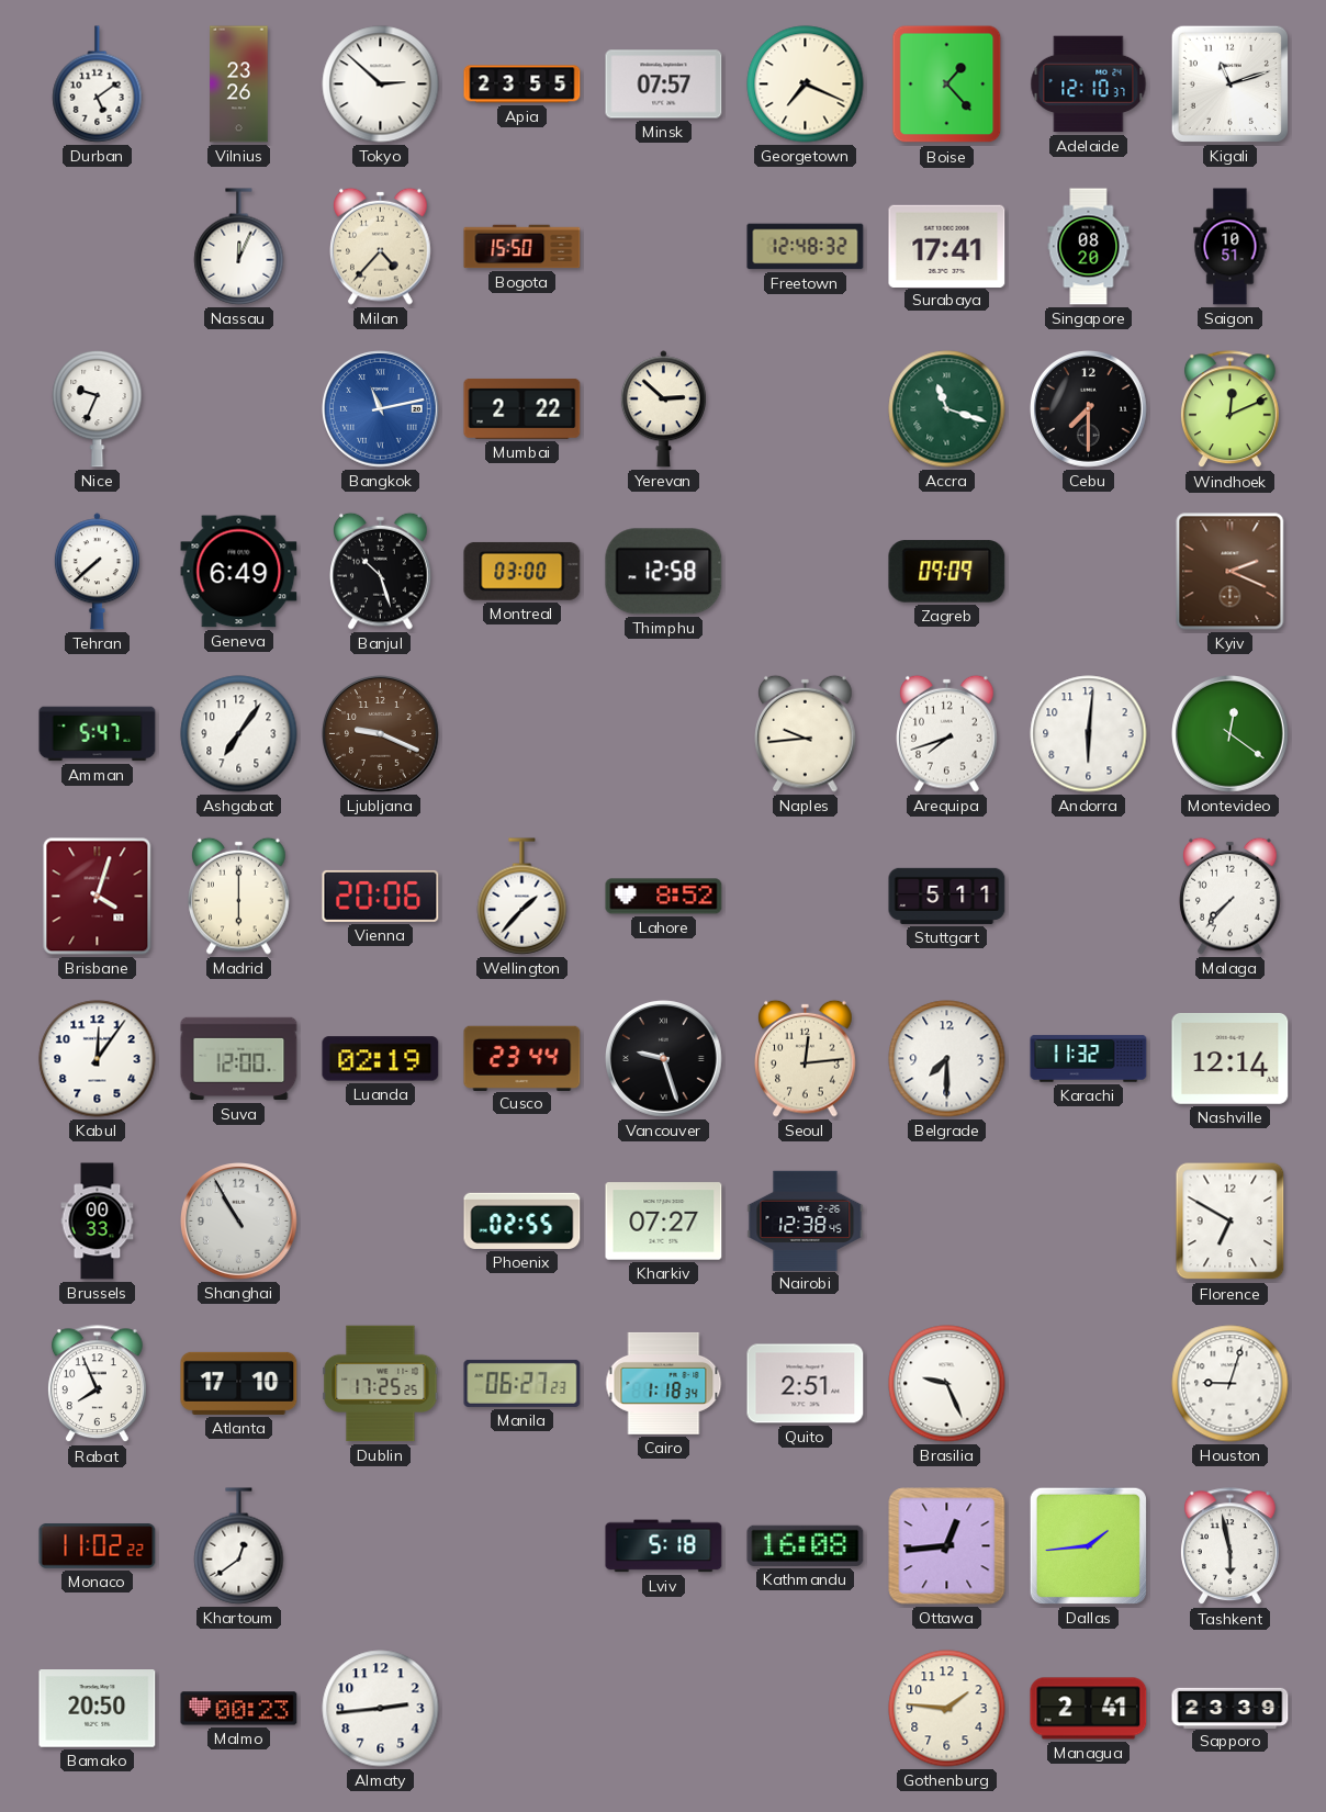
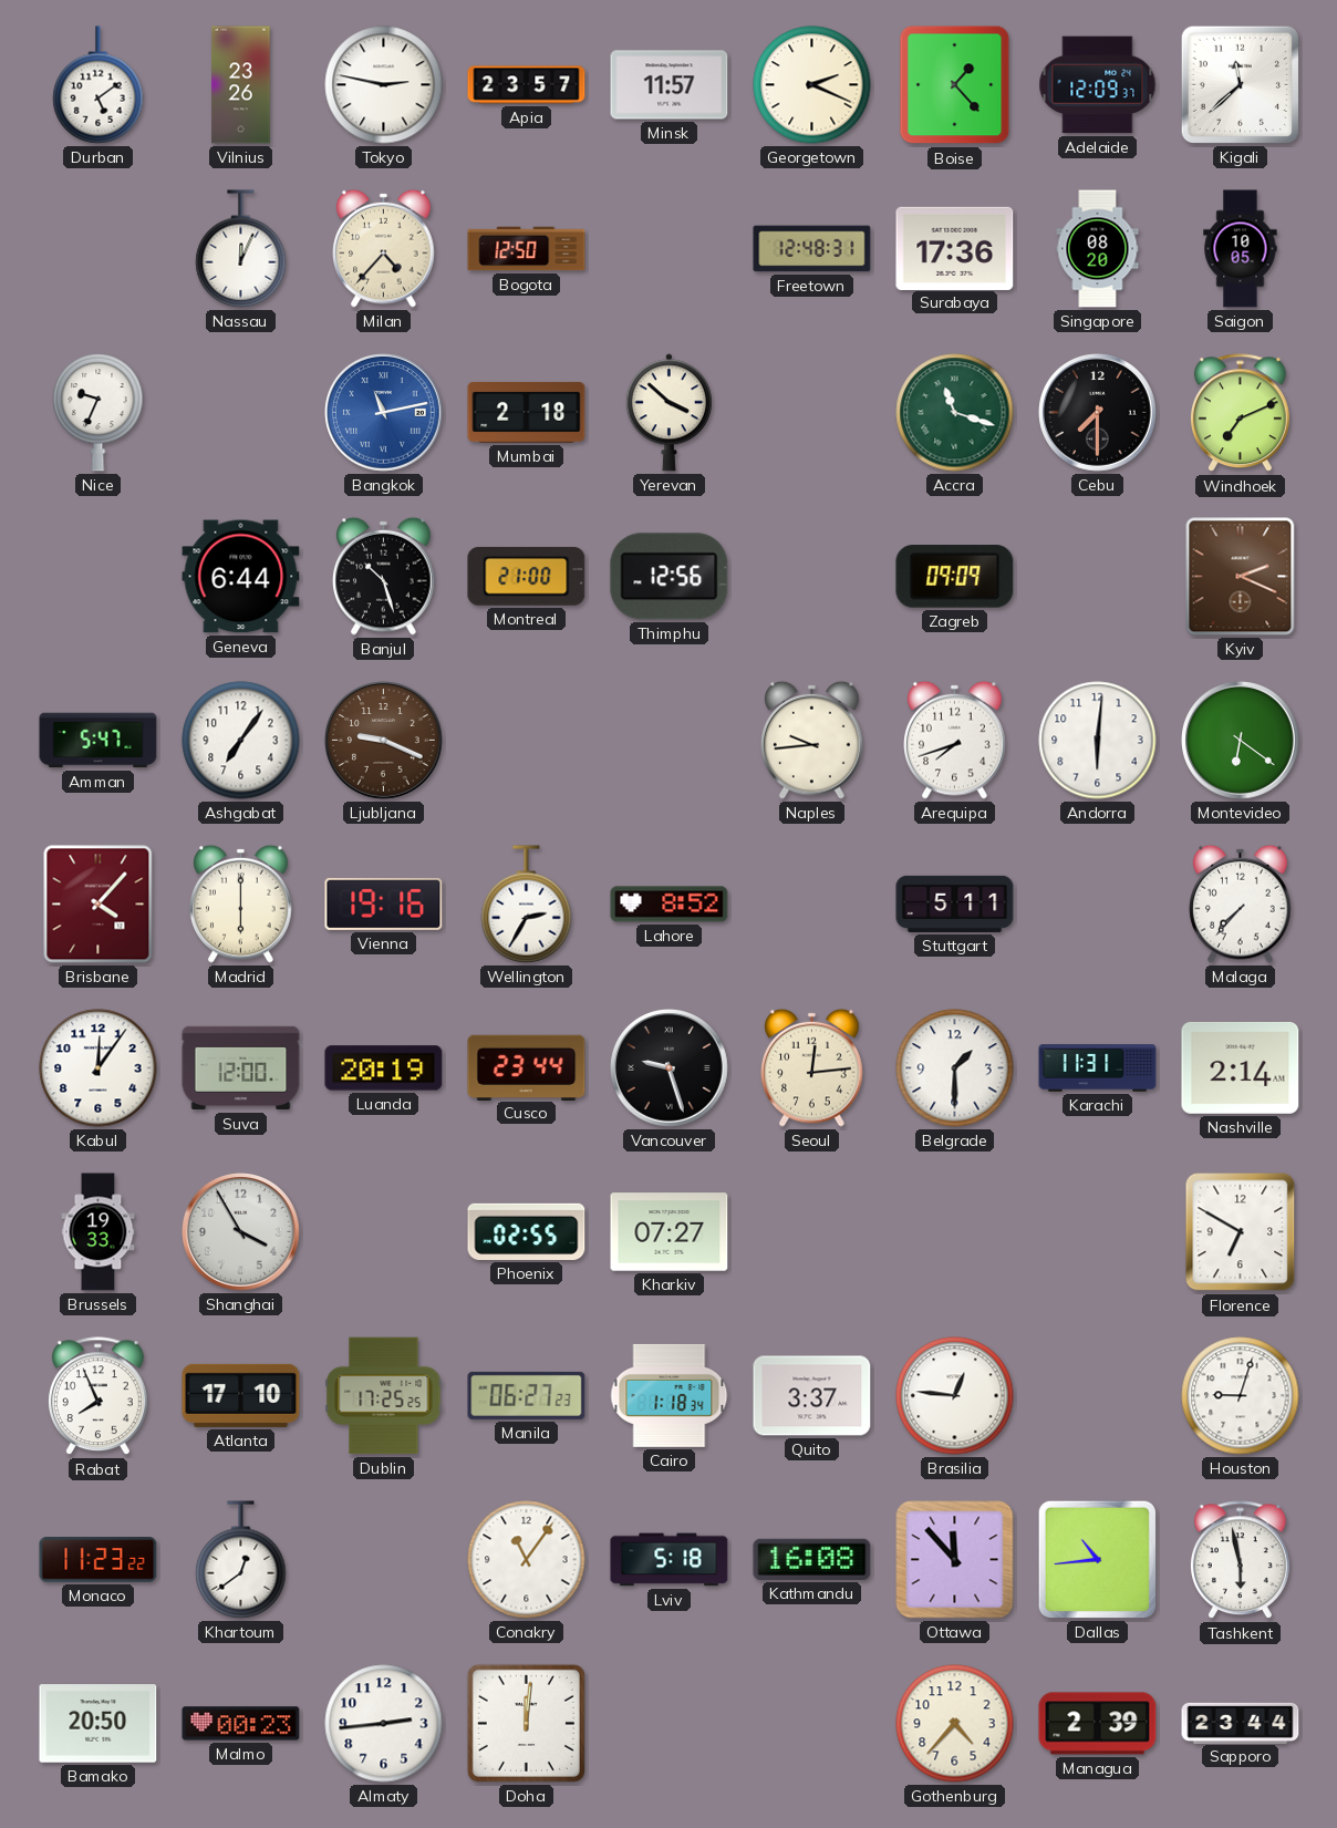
Tokyo: 2:52 -> 2:47 (384, 85)
Apia: 23:55 -> 23:57 (527, 85)
Minsk: 07:57 -> 11:57 (670, 85)
Georgetown: 7:19 -> 2:19 (812, 85)
Adelaide: 12:10 -> 12:09 (1098, 85)
Kigali: 11:12 -> 11:38 (1240, 84)
Bogota: 15:50 -> 12:50 (527, 249)
Freetown: 12:48:32 -> 12:48:31 (812, 249)
Surabaya: 17:41 -> 17:36 (955, 248)
Saigon: 10:51 -> 10:05 (1241, 249)
Mumbai: 2:22 -> 2:18 (527, 412)
Yerevan: 2:52 -> 3:52 (668, 413)
Windhoek: 12:11 -> 7:11 (1240, 413)
Tehran: 7:38 -> none (97, 572)
Geneva: 6:49 -> 6:44 (241, 577)
Montreal: 03:00 -> 21:00 (527, 576)
Thimphu: 12:58 -> 12:56 (670, 577)
Montevideo: 12:21 -> 6:21 (1241, 741)
Brisbane: 4:03 -> 4:07 (99, 905)
Vienna: 20:06 -> 19:16 (384, 903)
Wellington: 1:37 -> 2:35 (527, 905)
Luanda: 02:19 -> 20:19 (384, 1068)
Belgrade: 7:30 -> 1:30 (955, 1068)
Karachi: 11:32 -> 11:31 (1098, 1068)
Nashville: 12:14 -> 2:14 (1241, 1067)
Brussels: 00:33 -> 19:33 (99, 1232)
Shanghai: 10:55 -> 3:55 (241, 1232)
Nairobi: 12:38 -> none (806, 1220)
Quito: 2:51 -> 3:37 (812, 1396)
Brasilia: 9:26 -> 12:46 (955, 1396)
Monaco: 11:02 -> 11:23 (99, 1560)
Conakry: none -> 11:06 (527, 1560)
Ottawa: 12:44 -> 11:53 (955, 1560)
Dallas: 1:44 -> 10:44 (1097, 1559)
Doha: none -> 12:01 (526, 1723)
Gothenburg: 1:46 -> 4:37 (955, 1724)
Managua: 2:41 -> 2:39 (1098, 1724)
Sapporo: 23:39 -> 23:44 (1241, 1723)
